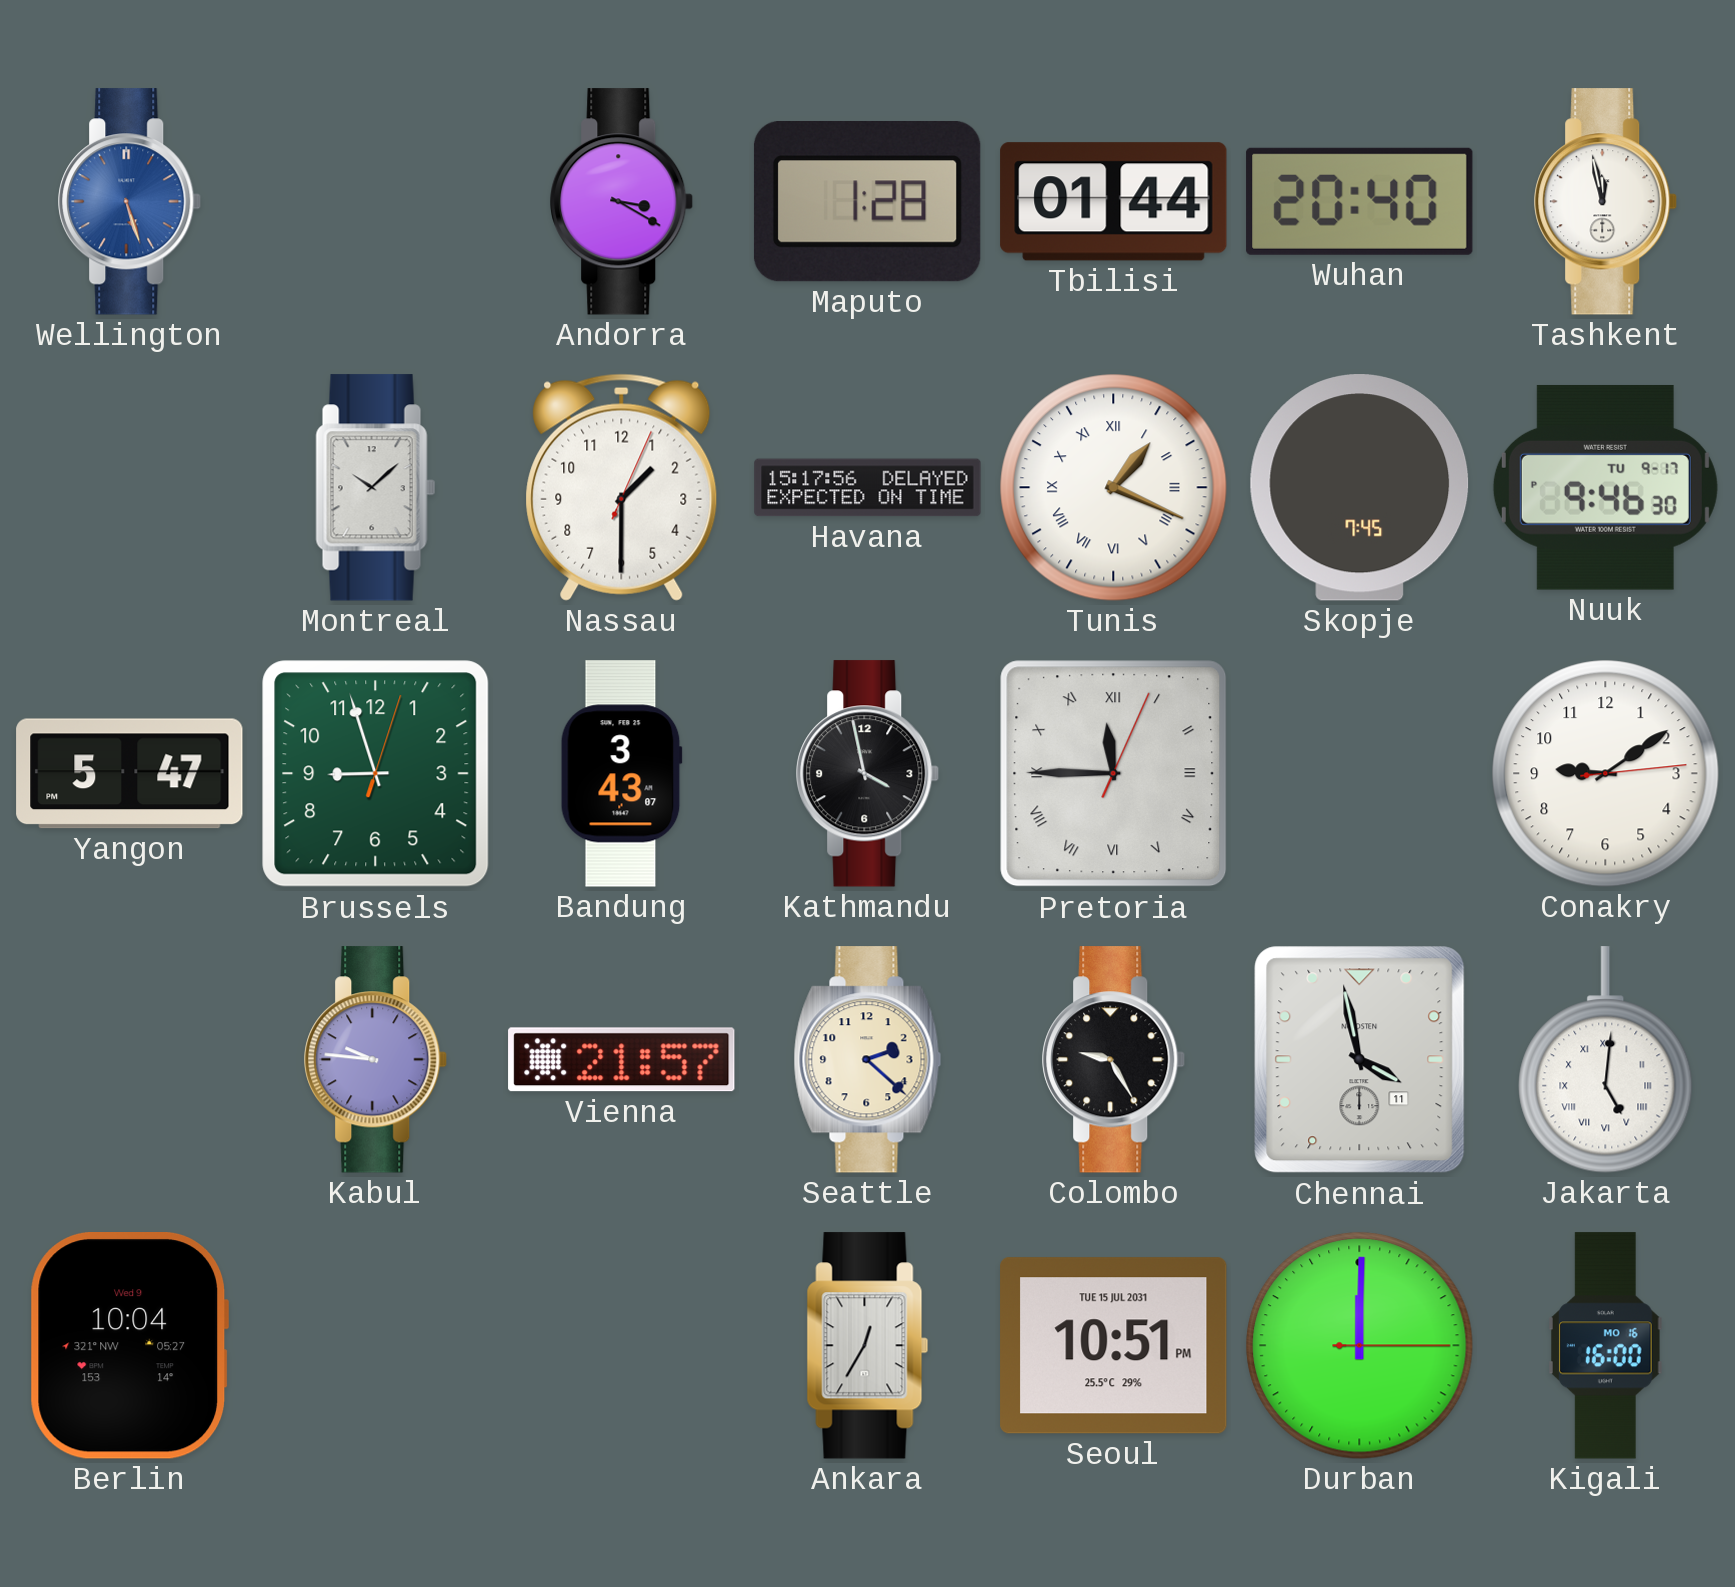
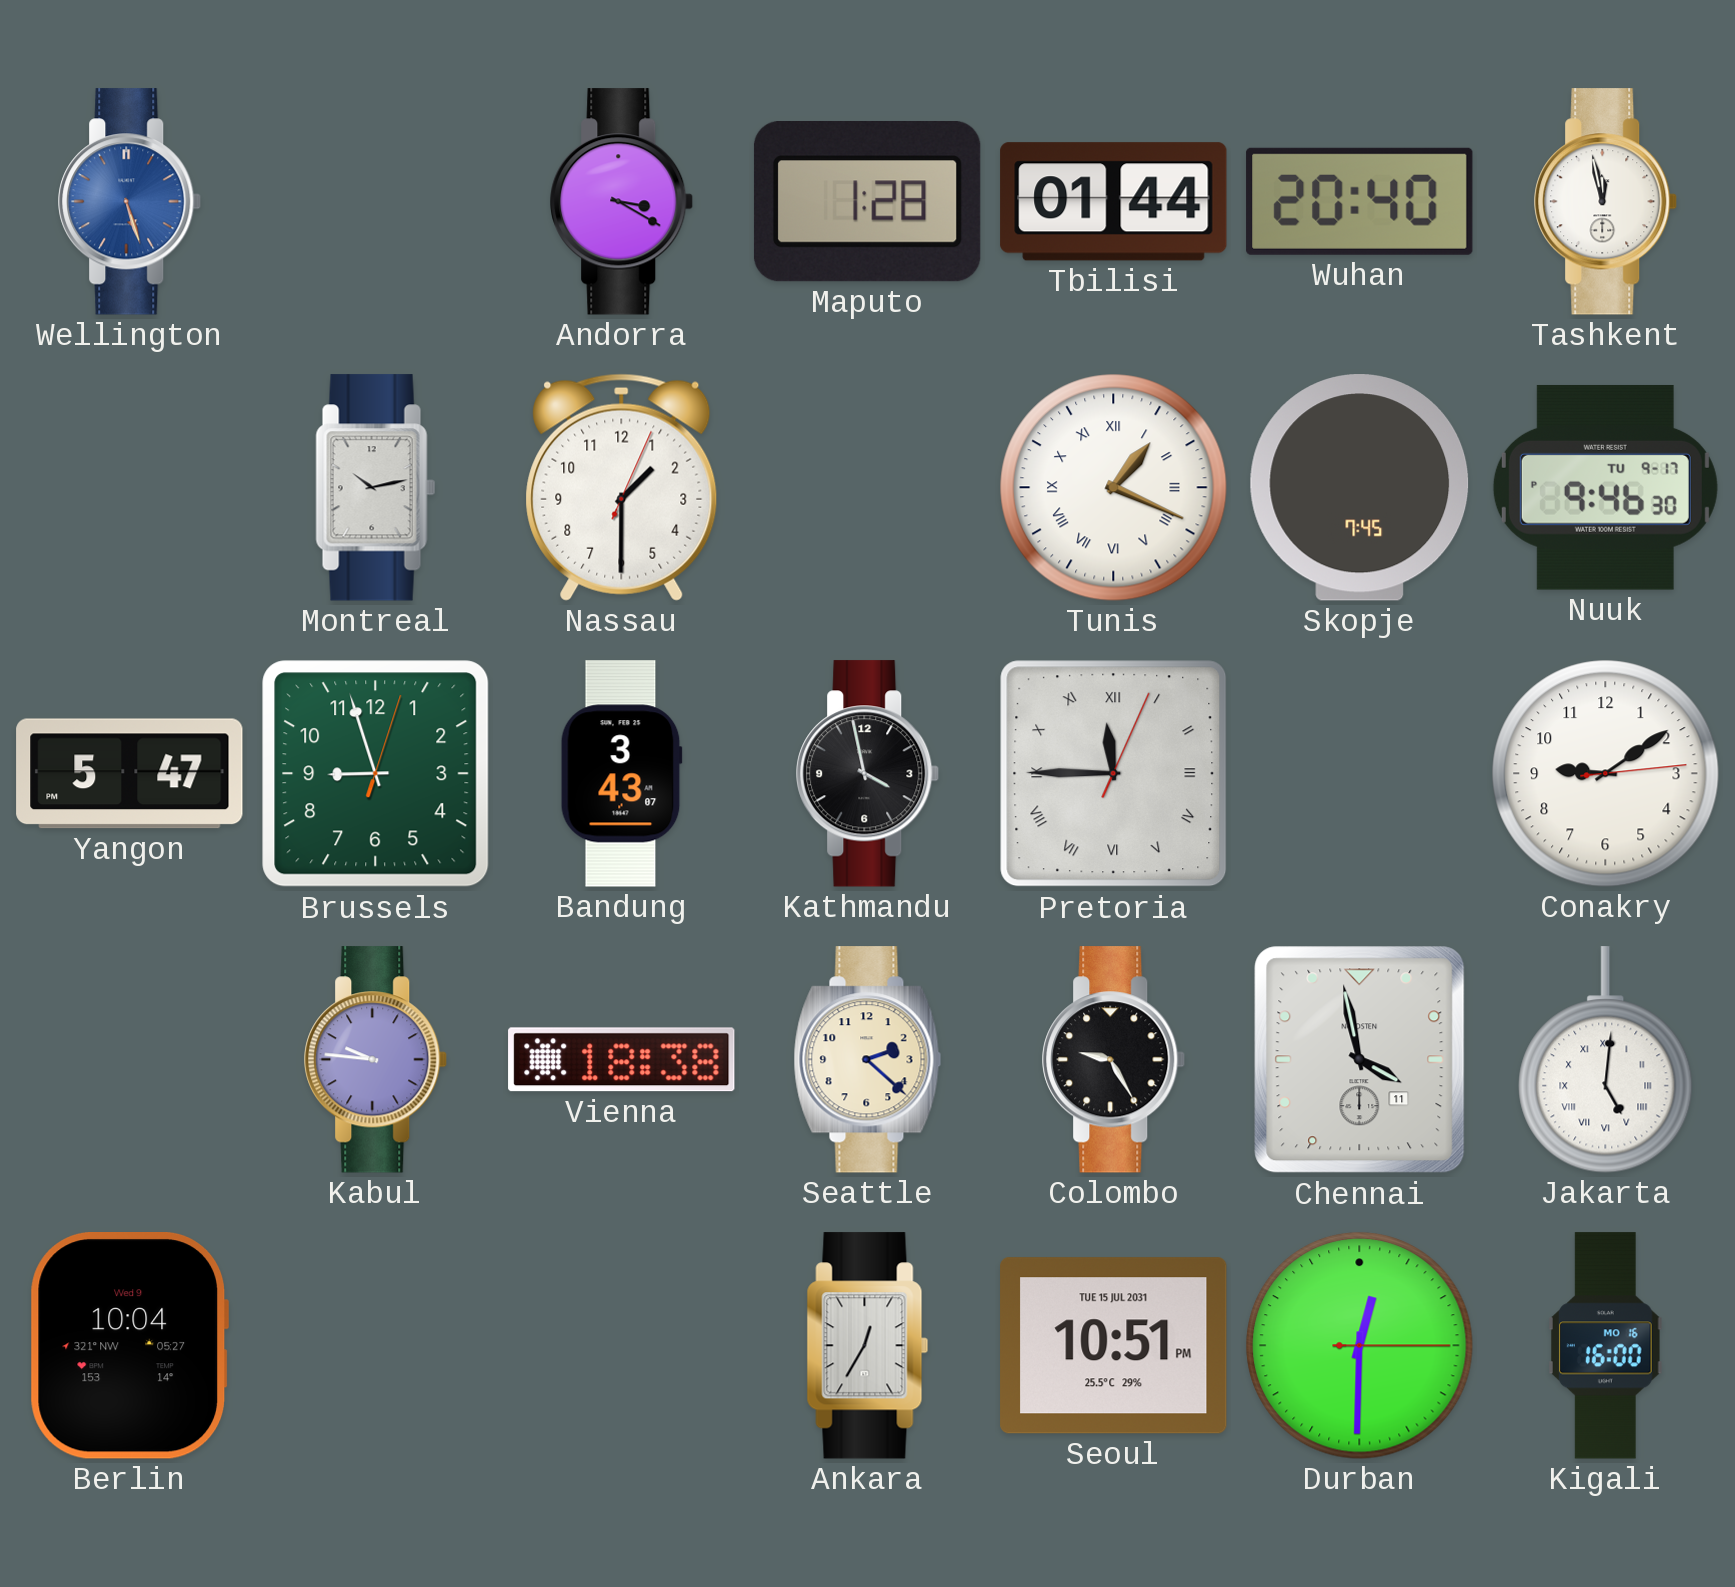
Montreal: 10:08 -> 10:13 (376, 488)
Havana: 15:17 -> none (868, 488)
Vienna: 21:57 -> 18:38 (622, 1060)
Durban: 12:00 -> 12:30 (1360, 1346)
